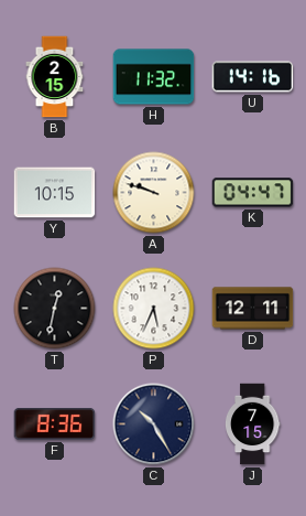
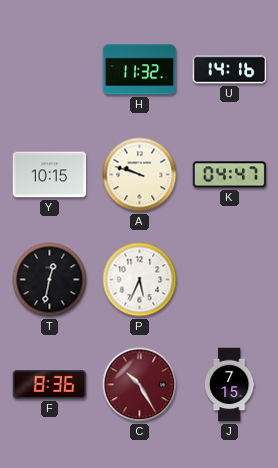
B: 2:15 -> none (55, 77)
D: 12:11 -> none (253, 309)
C dial: navy -> burgundy (140, 385)
